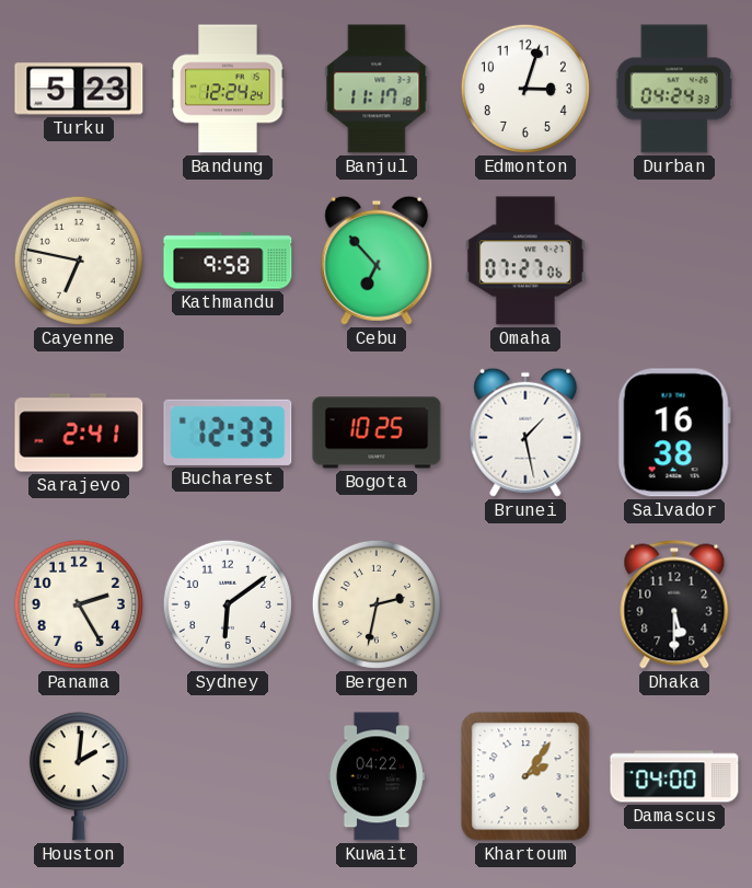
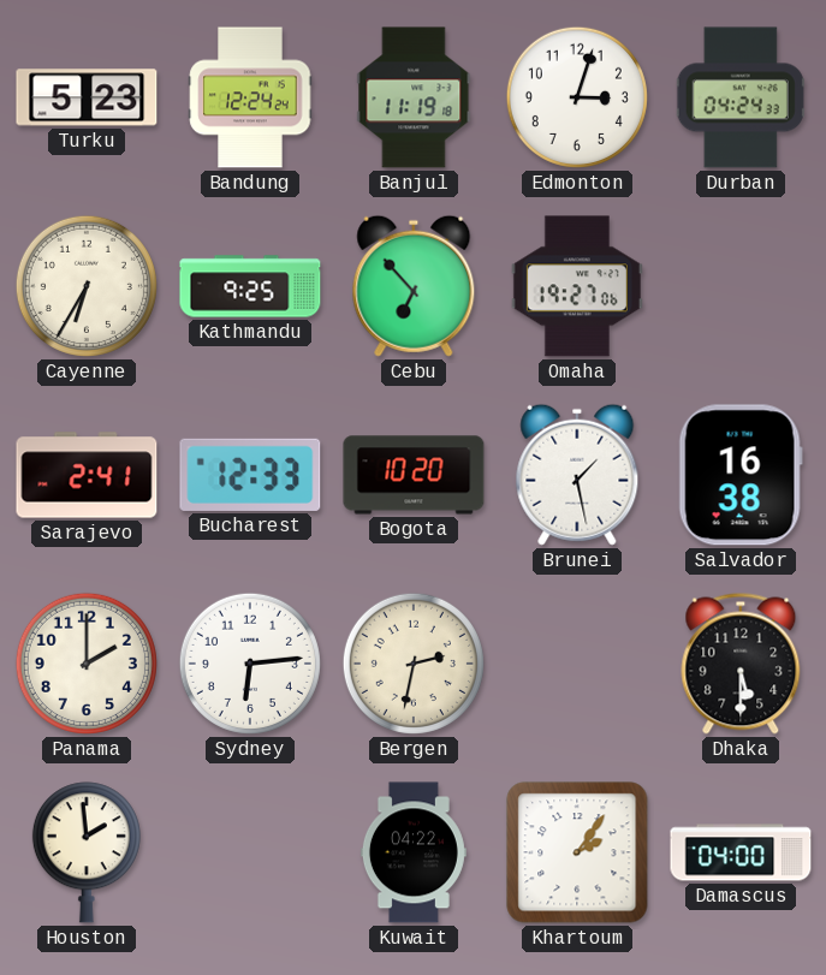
Banjul: 11:17 -> 11:19 (414, 97)
Cayenne: 6:47 -> 6:35 (87, 286)
Kathmandu: 9:58 -> 9:25 (250, 286)
Omaha: 07:27 -> 19:27 (577, 286)
Bogota: 10:25 -> 10:20 (414, 475)
Panama: 2:25 -> 2:00 (87, 664)
Sydney: 6:09 -> 6:14 (250, 664)
Houston: 2:01 -> 1:59 (87, 852)
